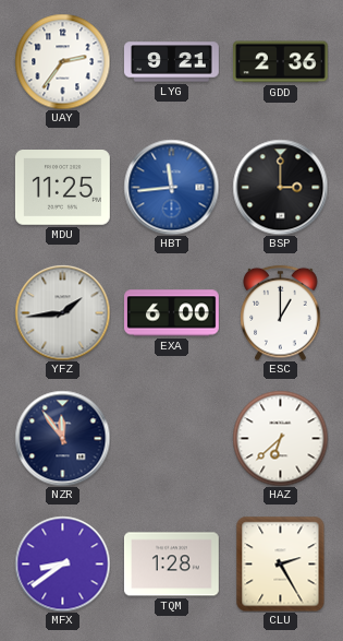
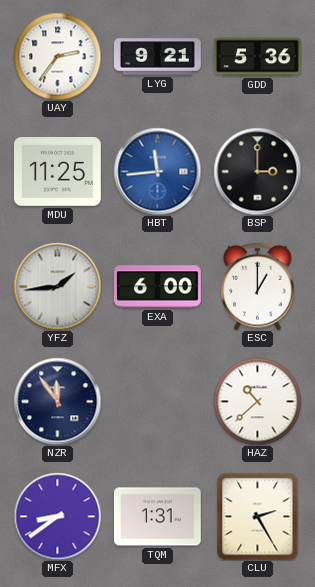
GDD: 2:36 -> 5:36 (258, 57)
HAZ: 6:38 -> 10:38 (257, 401)
TQM: 1:28 -> 1:31 (158, 517)
